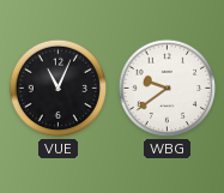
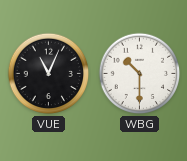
WBG: 9:39 -> 10:30 (140, 74)
